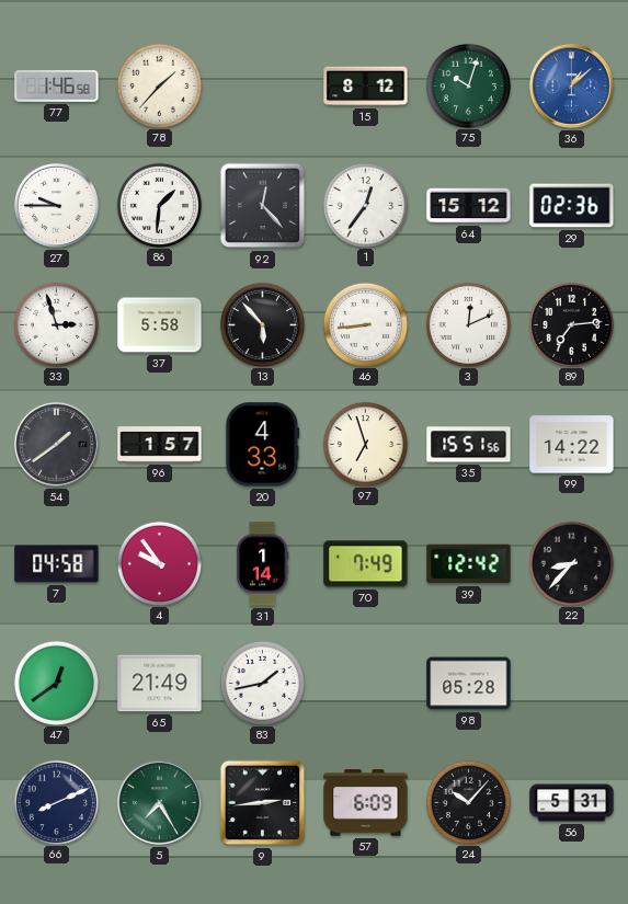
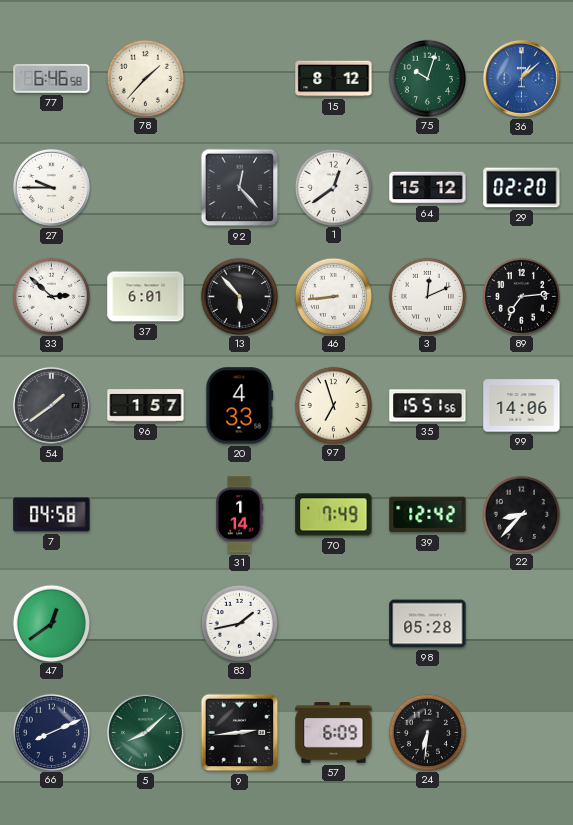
77: 1:46 -> 6:46 (52, 79)
86: 1:31 -> none (159, 205)
1: 12:36 -> 12:39 (333, 187)
29: 02:36 -> 02:20 (522, 188)
33: 2:57 -> 2:52 (51, 296)
37: 5:58 -> 6:01 (146, 297)
99: 14:22 -> 14:06 (522, 406)
4: 9:54 -> none (159, 563)
65: 21:49 -> none (160, 684)
5: 7:25 -> 8:08 (145, 732)
24: 10:07 -> 6:31 (427, 732)
56: 5:31 -> none (572, 803)
